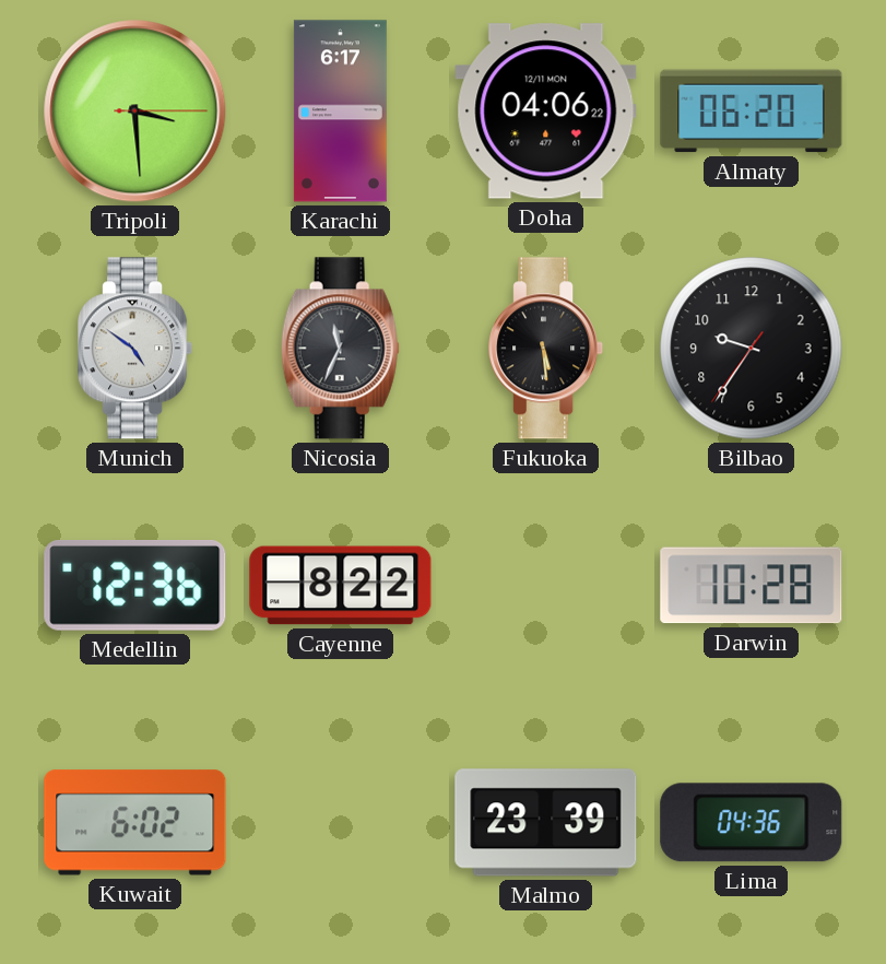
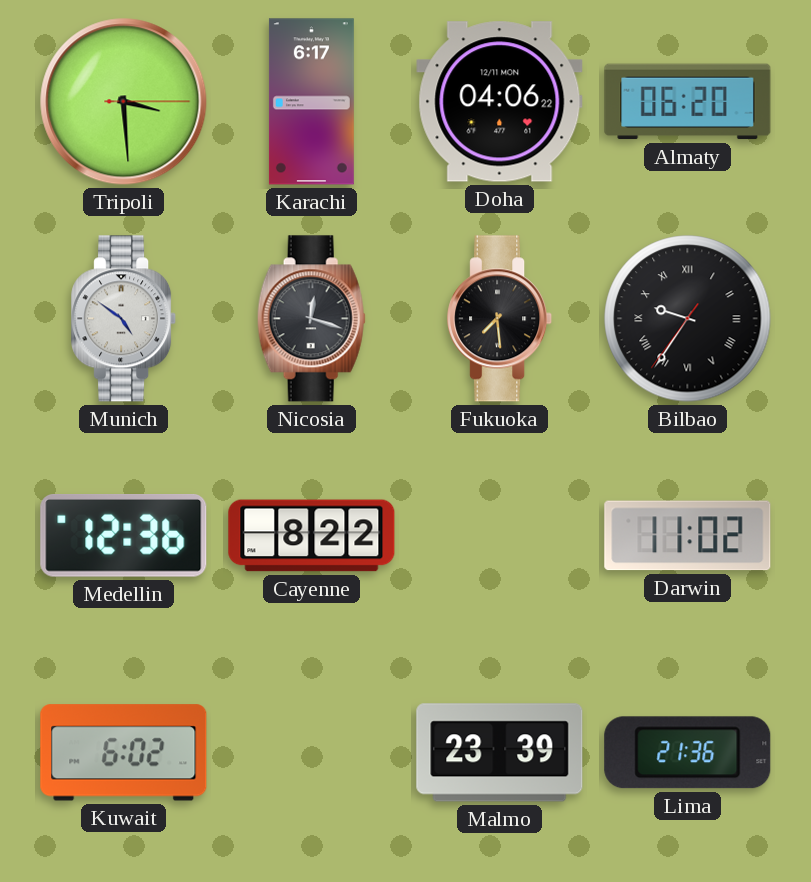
Nicosia: 11:34 -> 12:18 (311, 319)
Fukuoka: 5:29 -> 7:29 (500, 319)
Bilbao numerals: Arabic -> Roman (688, 319)
Darwin: 10:28 -> 11:02 (688, 536)
Lima: 04:36 -> 21:36 (688, 753)
